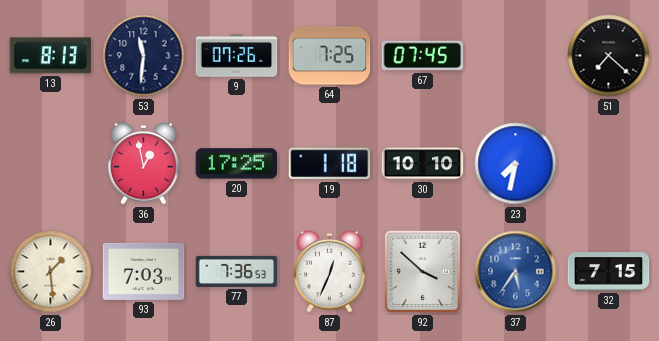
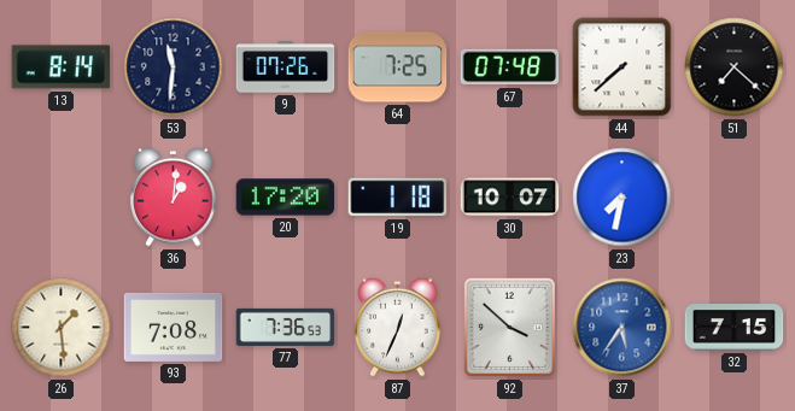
13: 8:13 -> 8:14 (62, 67)
67: 07:45 -> 07:48 (510, 67)
44: none -> 7:38 (622, 67)
36: 12:58 -> 1:01 (174, 196)
20: 17:25 -> 17:20 (286, 198)
30: 10:10 -> 10:07 (510, 198)
93: 7:03 -> 7:08 (174, 327)
